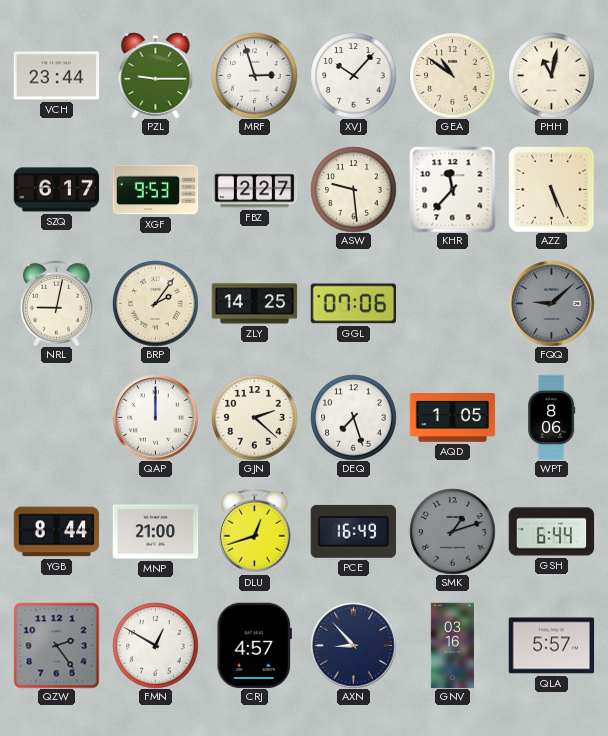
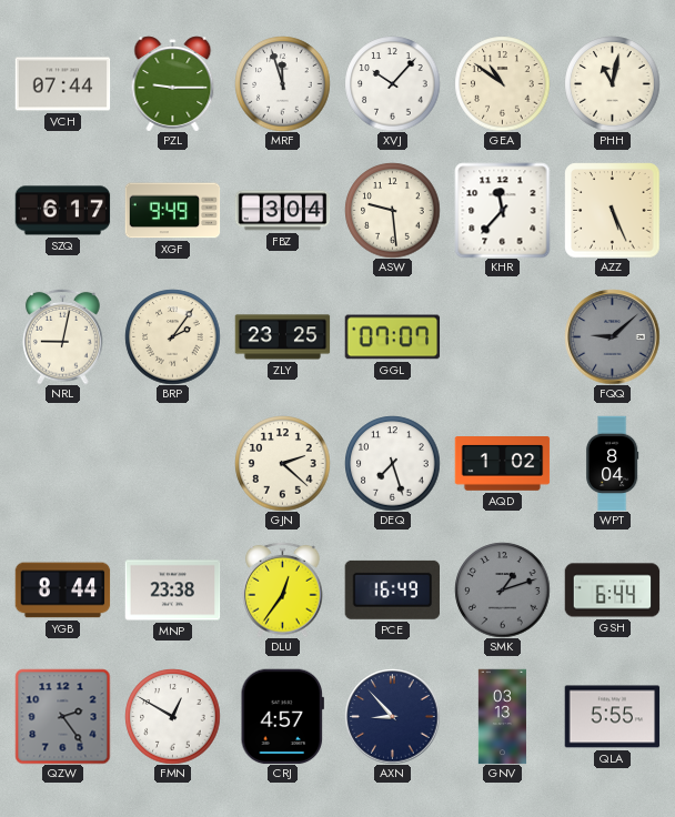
VCH: 23:44 -> 07:44 (62, 84)
MRF: 2:57 -> 11:57 (282, 83)
XGF: 9:53 -> 9:49 (172, 211)
FBZ: 2:27 -> 3:04 (282, 211)
ZLY: 14:25 -> 23:25 (282, 337)
GGL: 07:06 -> 07:07 (392, 337)
QAP: 12:00 -> none (155, 417)
AQD: 1:05 -> 1:02 (502, 464)
WPT: 8:06 -> 8:04 (612, 463)
MNP: 21:00 -> 23:38 (172, 591)
DLU: 12:42 -> 12:36 (283, 589)
GNV: 03:16 -> 03:13 (502, 716)
QLA: 5:57 -> 5:55 (612, 717)
